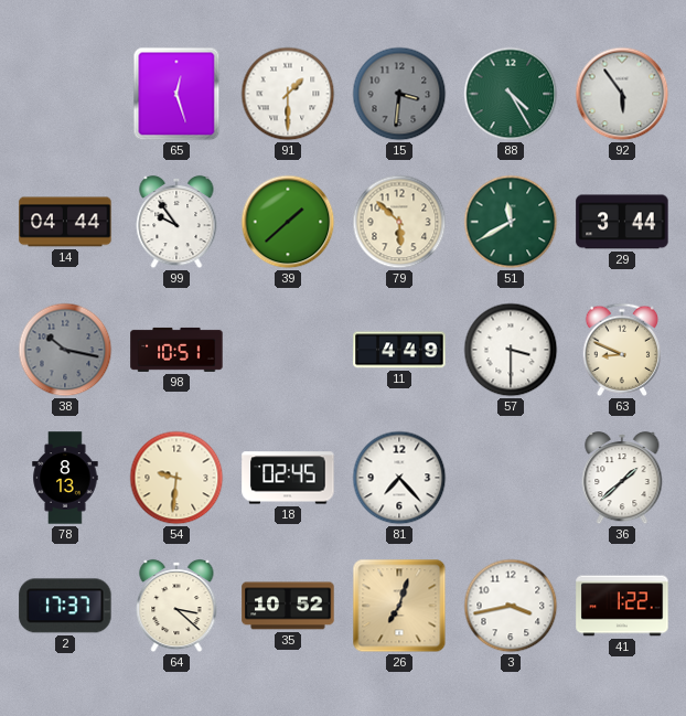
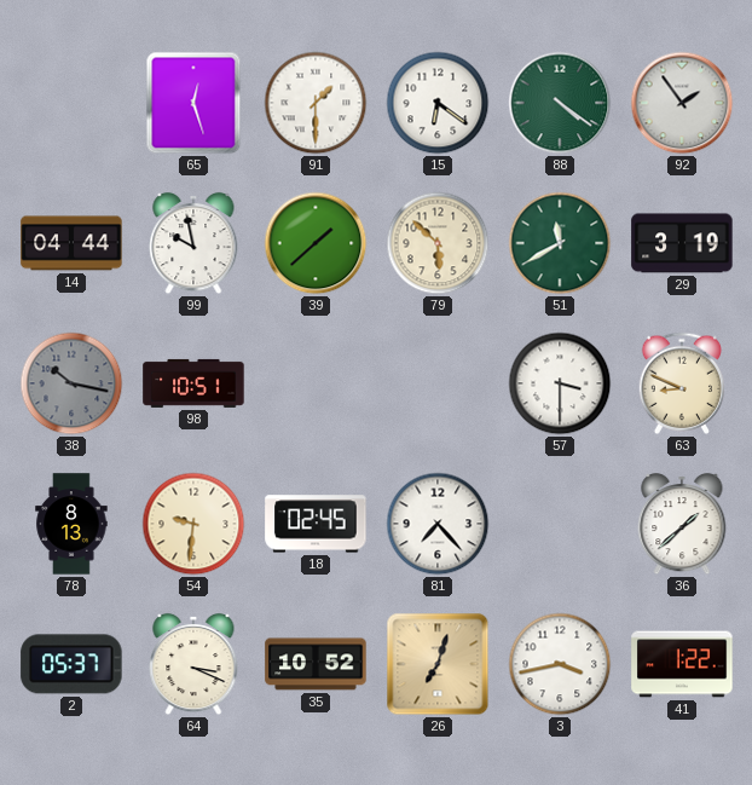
15: 3:31 -> 6:21 (438, 103)
15 dial: grey -> white (438, 103)
88: 4:25 -> 4:21 (560, 103)
92: 5:54 -> 1:54 (682, 103)
99: 9:54 -> 9:58 (193, 243)
29: 3:44 -> 3:19 (682, 243)
11: 4:49 -> none (399, 350)
2: 17:37 -> 05:37 (71, 664)
64: 3:22 -> 3:19 (193, 664)
